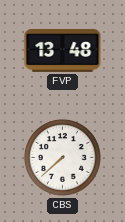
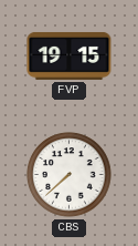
FVP: 13:48 -> 19:15 (70, 55)
